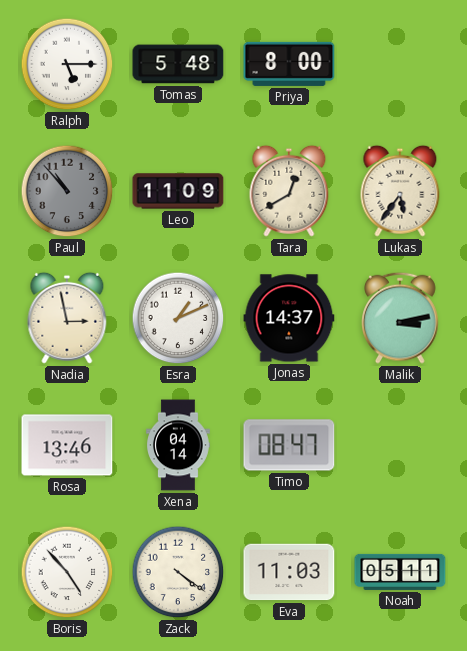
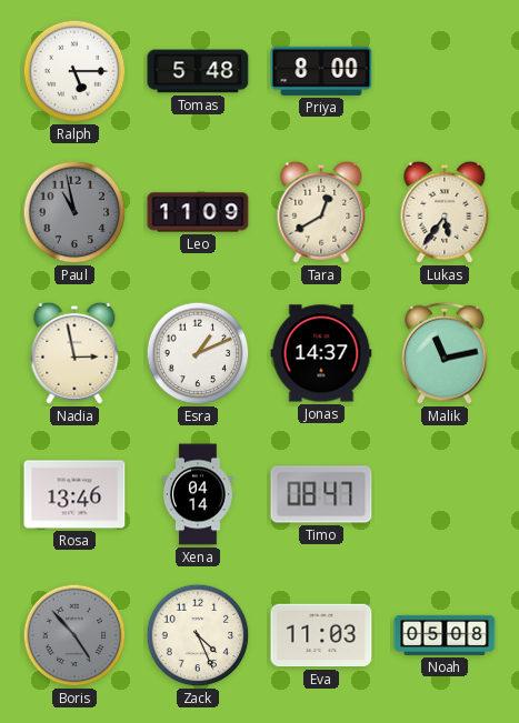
Paul: 10:53 -> 10:58 (74, 212)
Malik: 3:13 -> 11:13 (445, 353)
Boris dial: white -> grey (74, 635)
Zack: 4:21 -> 4:26 (198, 635)
Noah: 05:11 -> 05:08 (445, 635)
